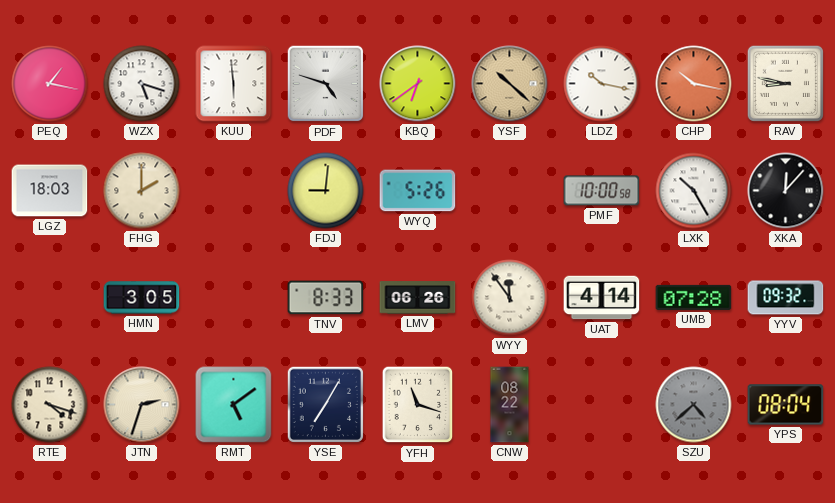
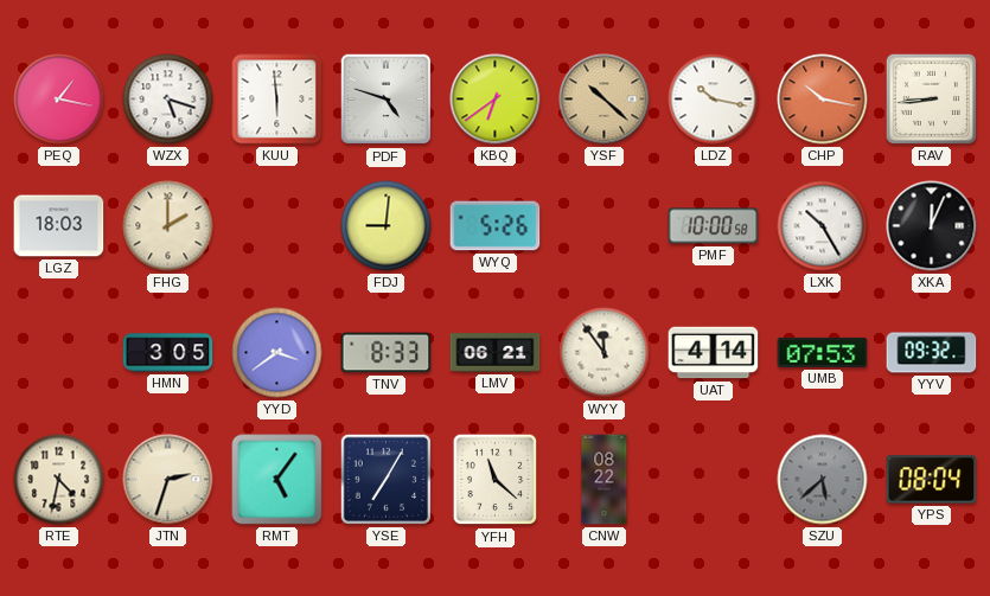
RAV: 8:47 -> 8:44 (931, 98)
XKA: 12:07 -> 12:04 (932, 226)
YYD: none -> 3:39 (277, 353)
LMV: 06:26 -> 06:21 (496, 353)
UMB: 07:28 -> 07:53 (823, 352)
RTE: 4:18 -> 4:32 (59, 480)
RMT: 5:09 -> 5:06 (277, 480)
YFH: 11:18 -> 11:22 (496, 480)
SZU: 4:38 -> 5:38 (823, 480)
